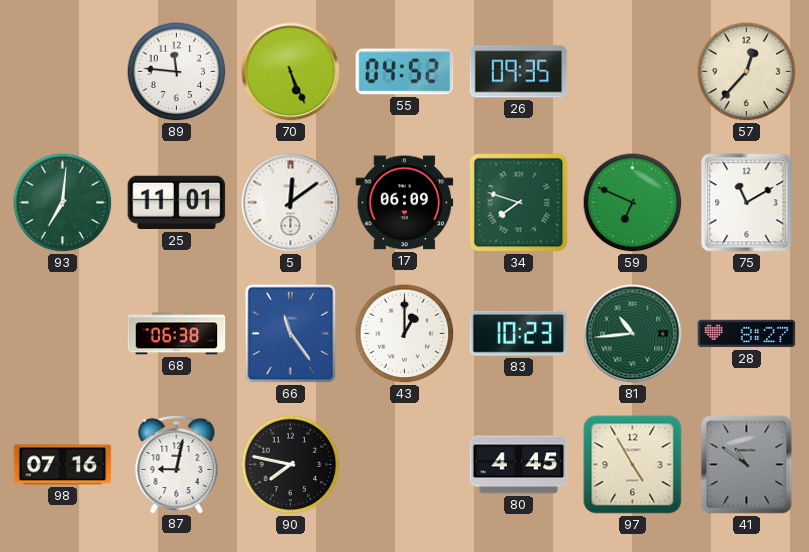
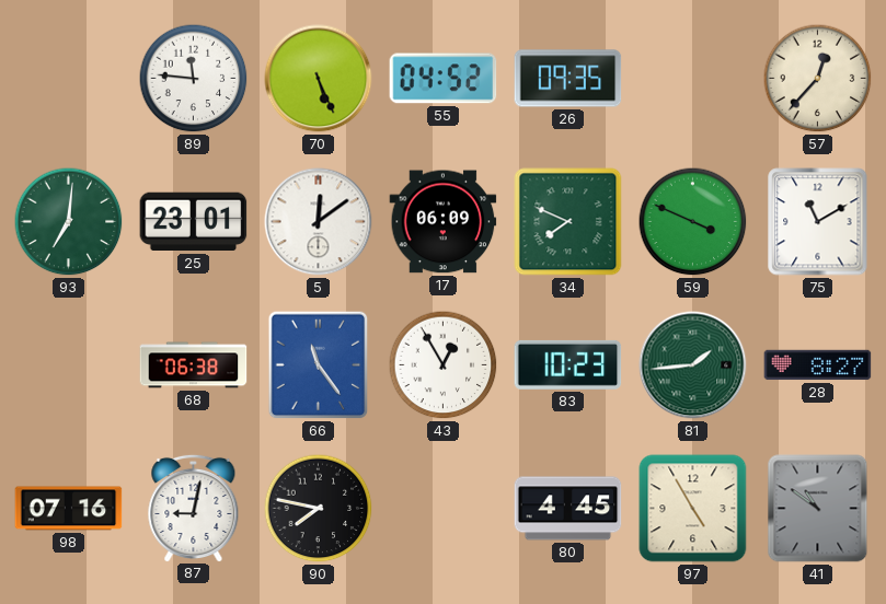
25: 11:01 -> 23:01 (194, 222)
34: 7:48 -> 7:49 (568, 222)
59: 6:49 -> 3:49 (693, 222)
43: 1:00 -> 12:55 (444, 365)
81: 10:44 -> 1:44 (693, 365)
